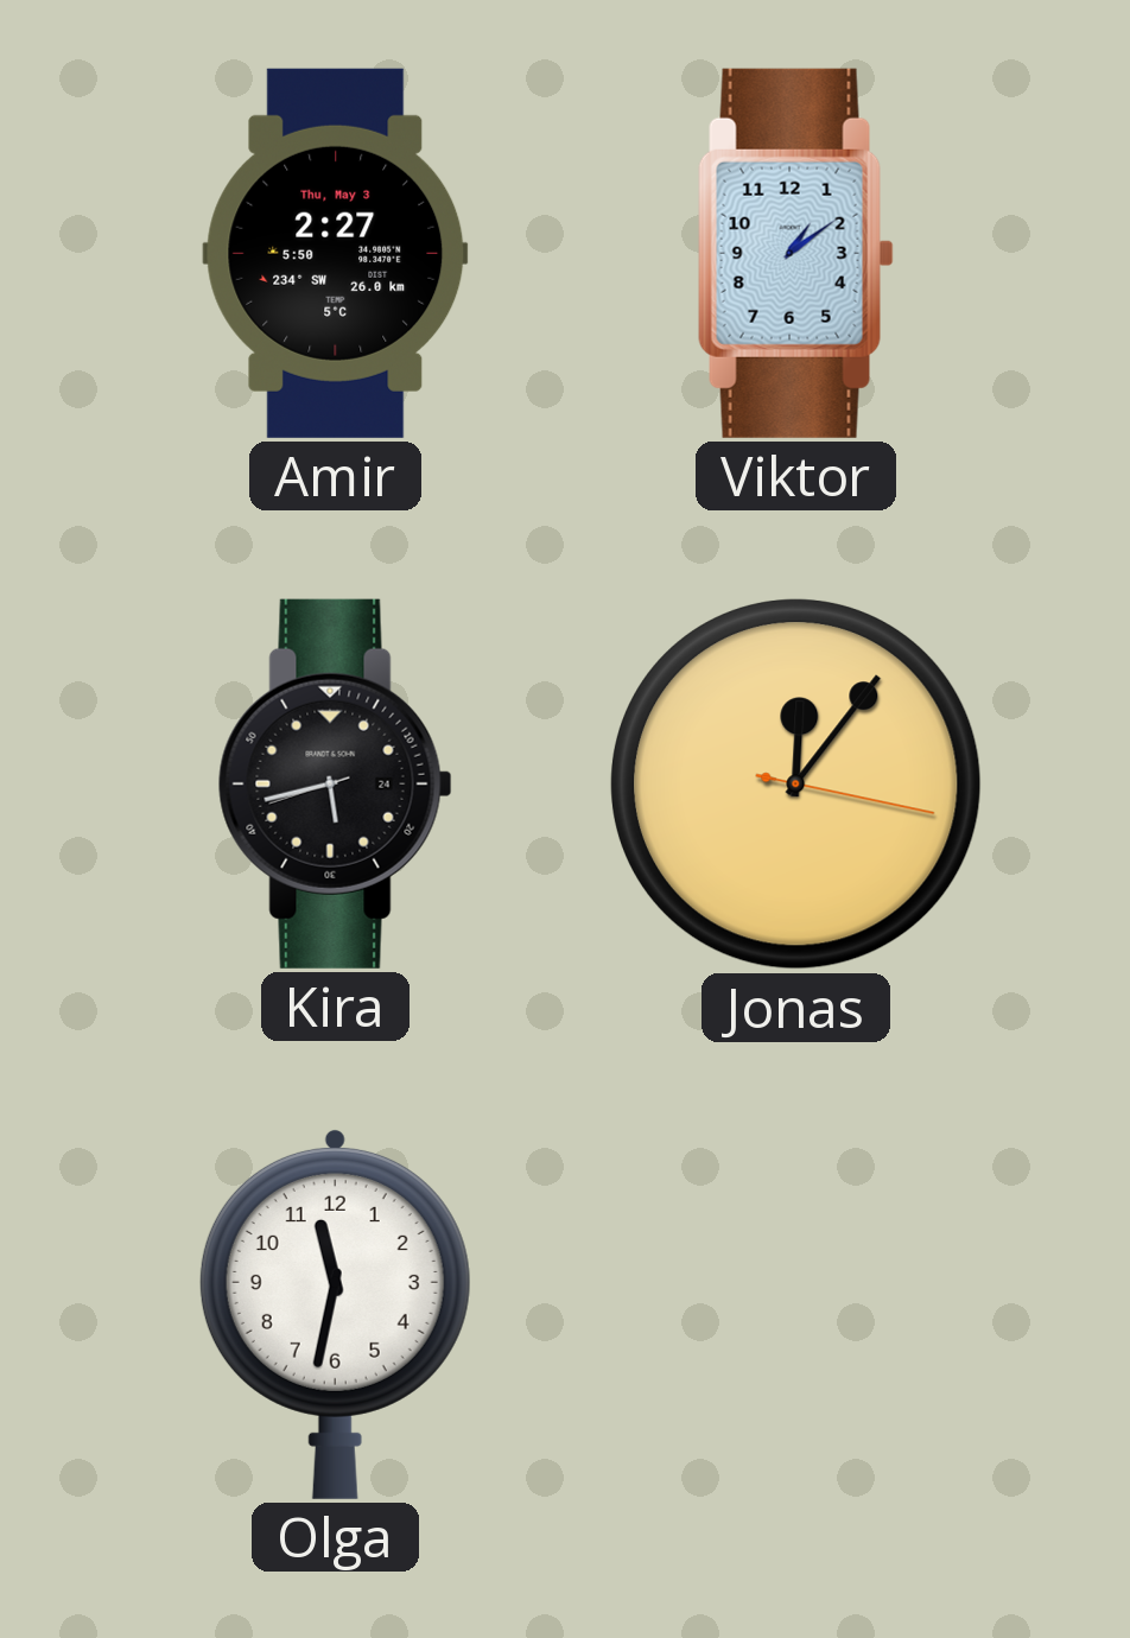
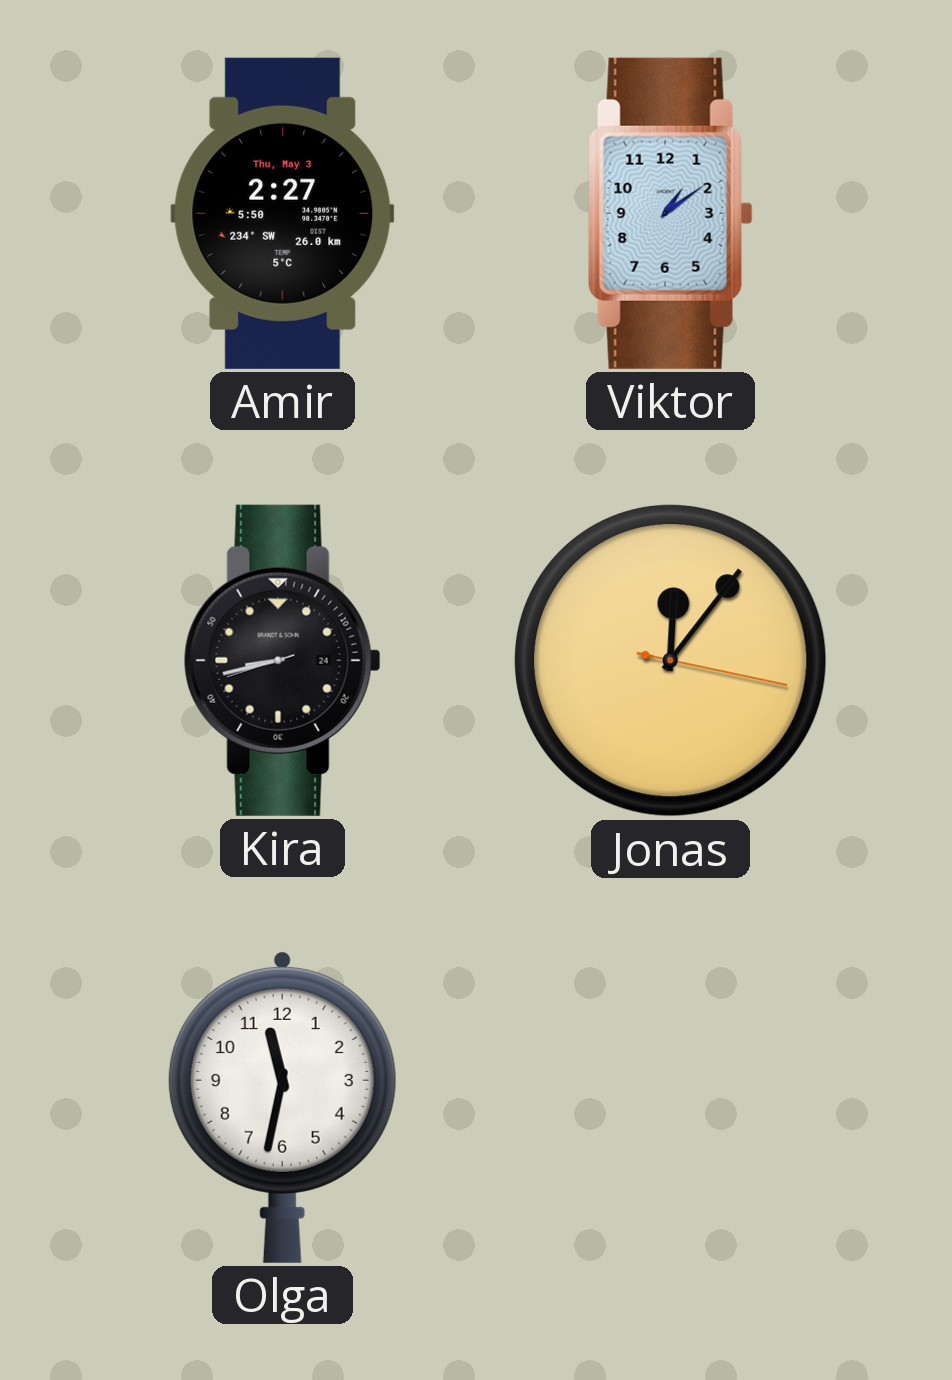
Kira: 5:42 -> 8:42 (282, 660)
